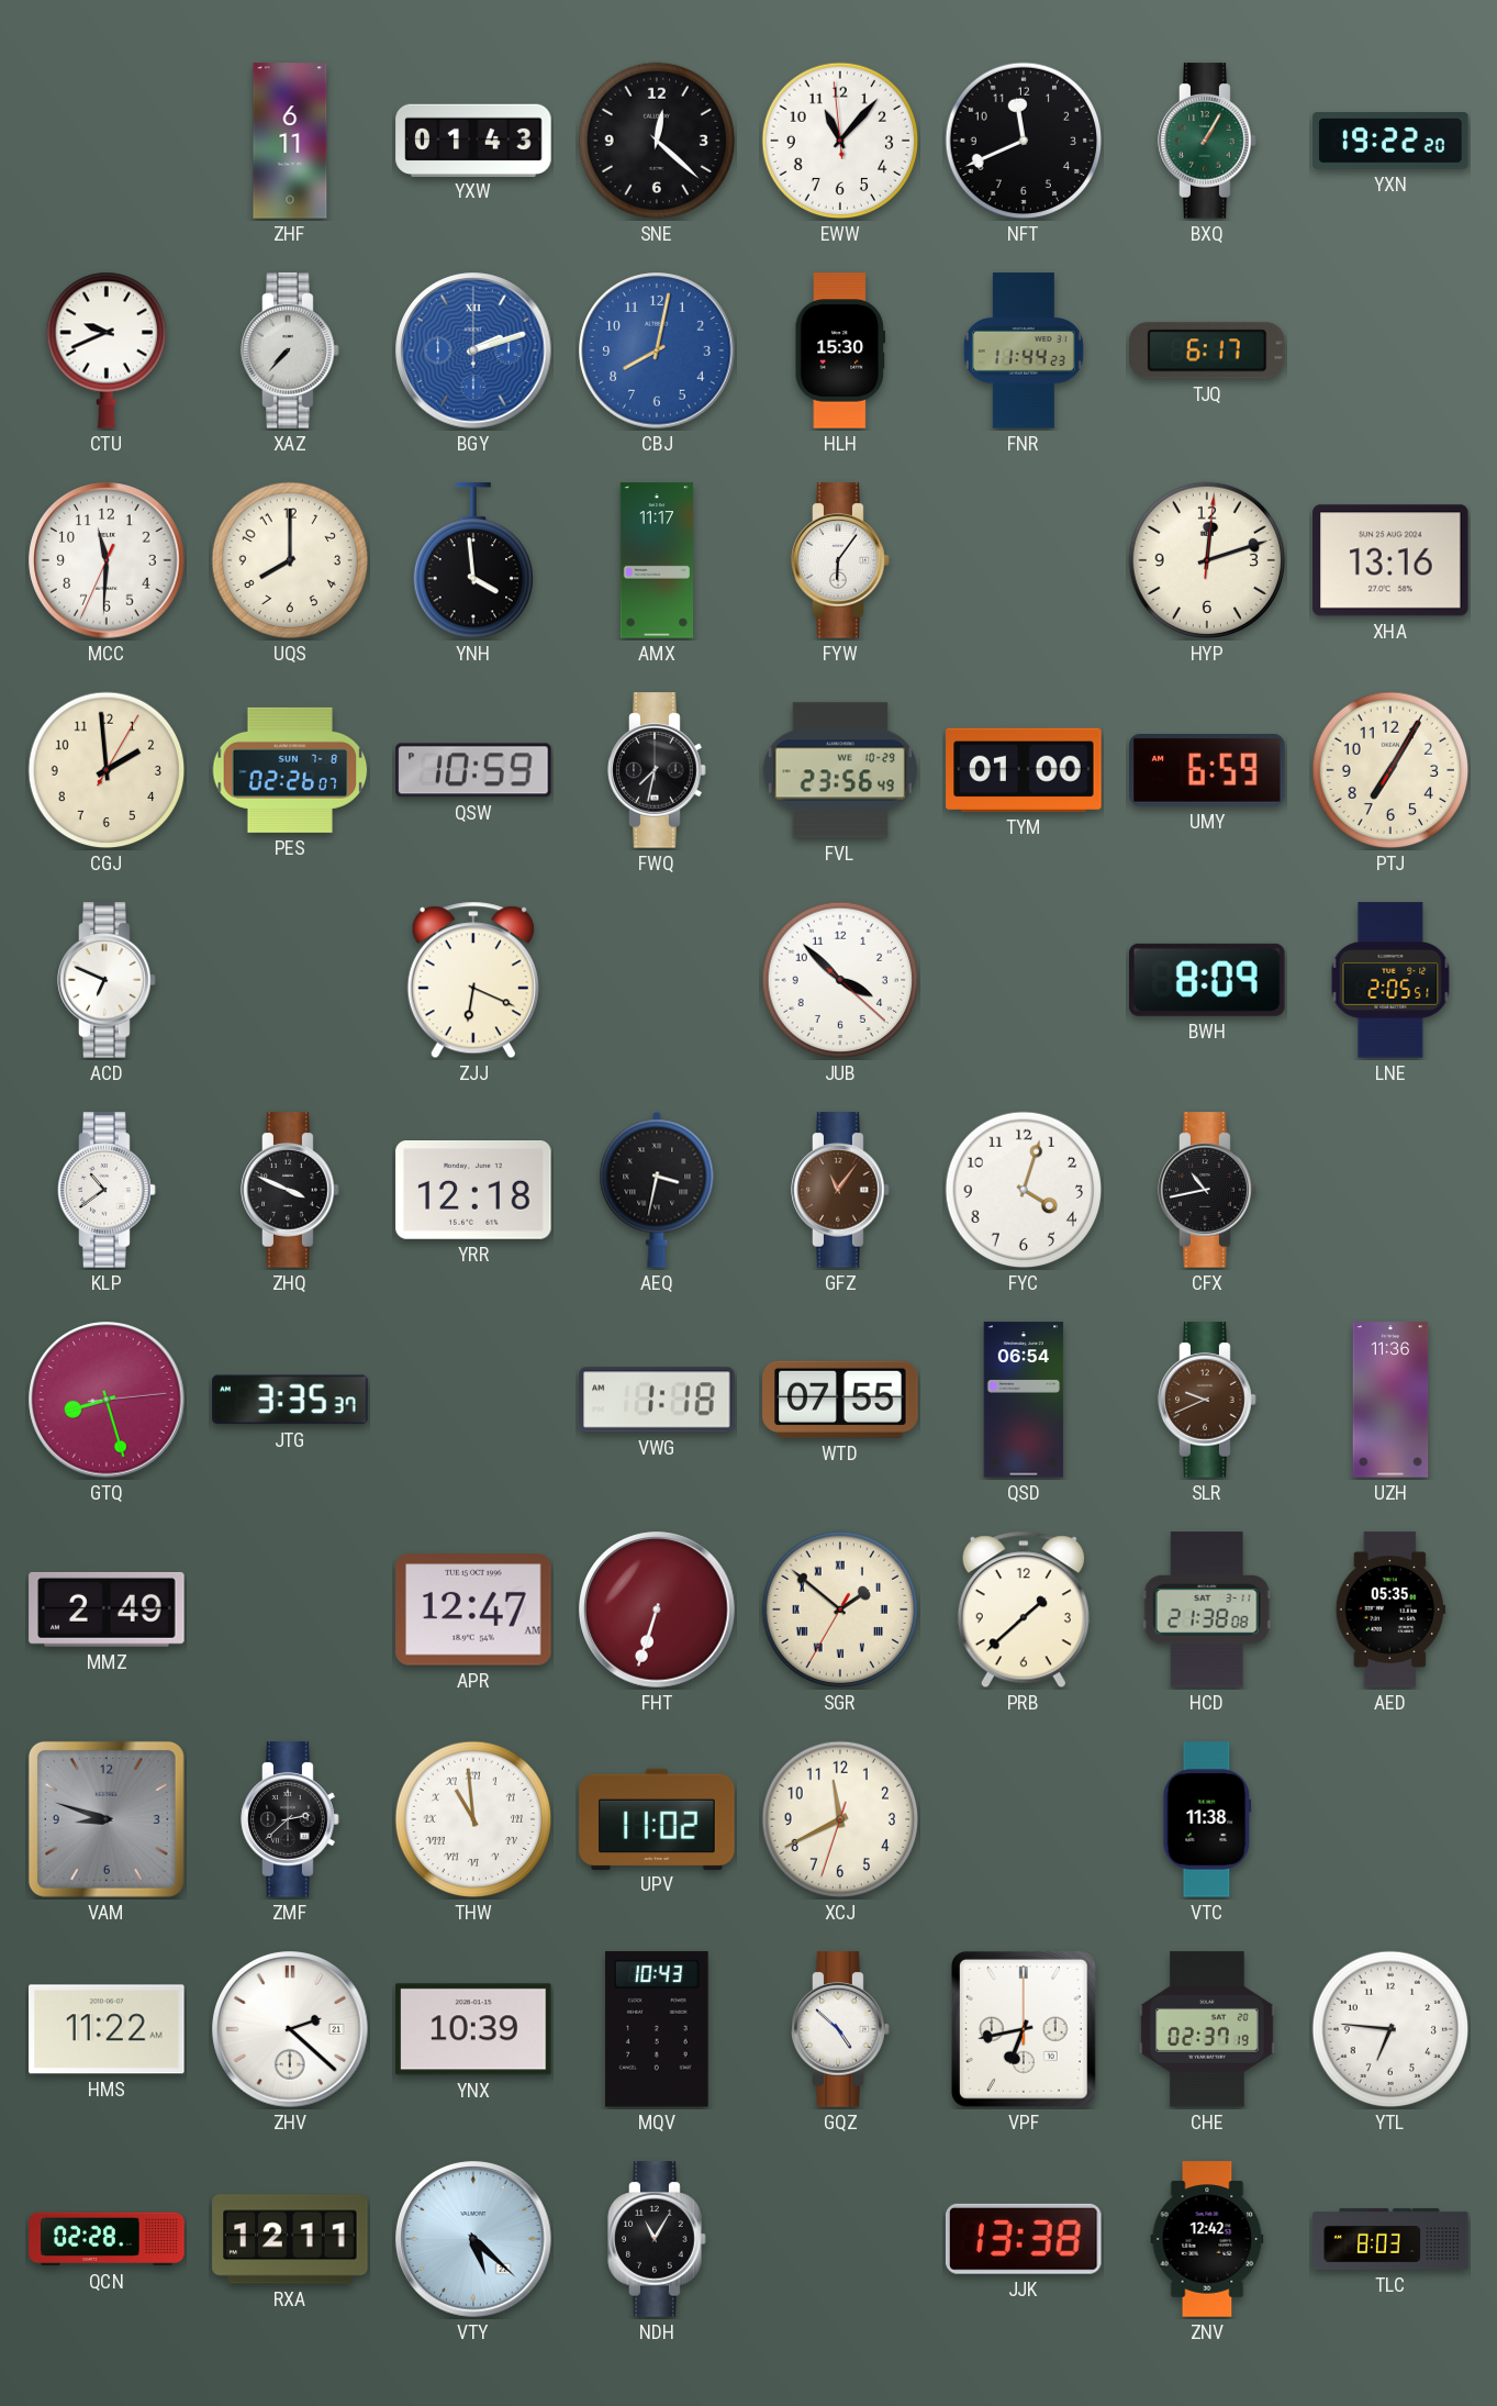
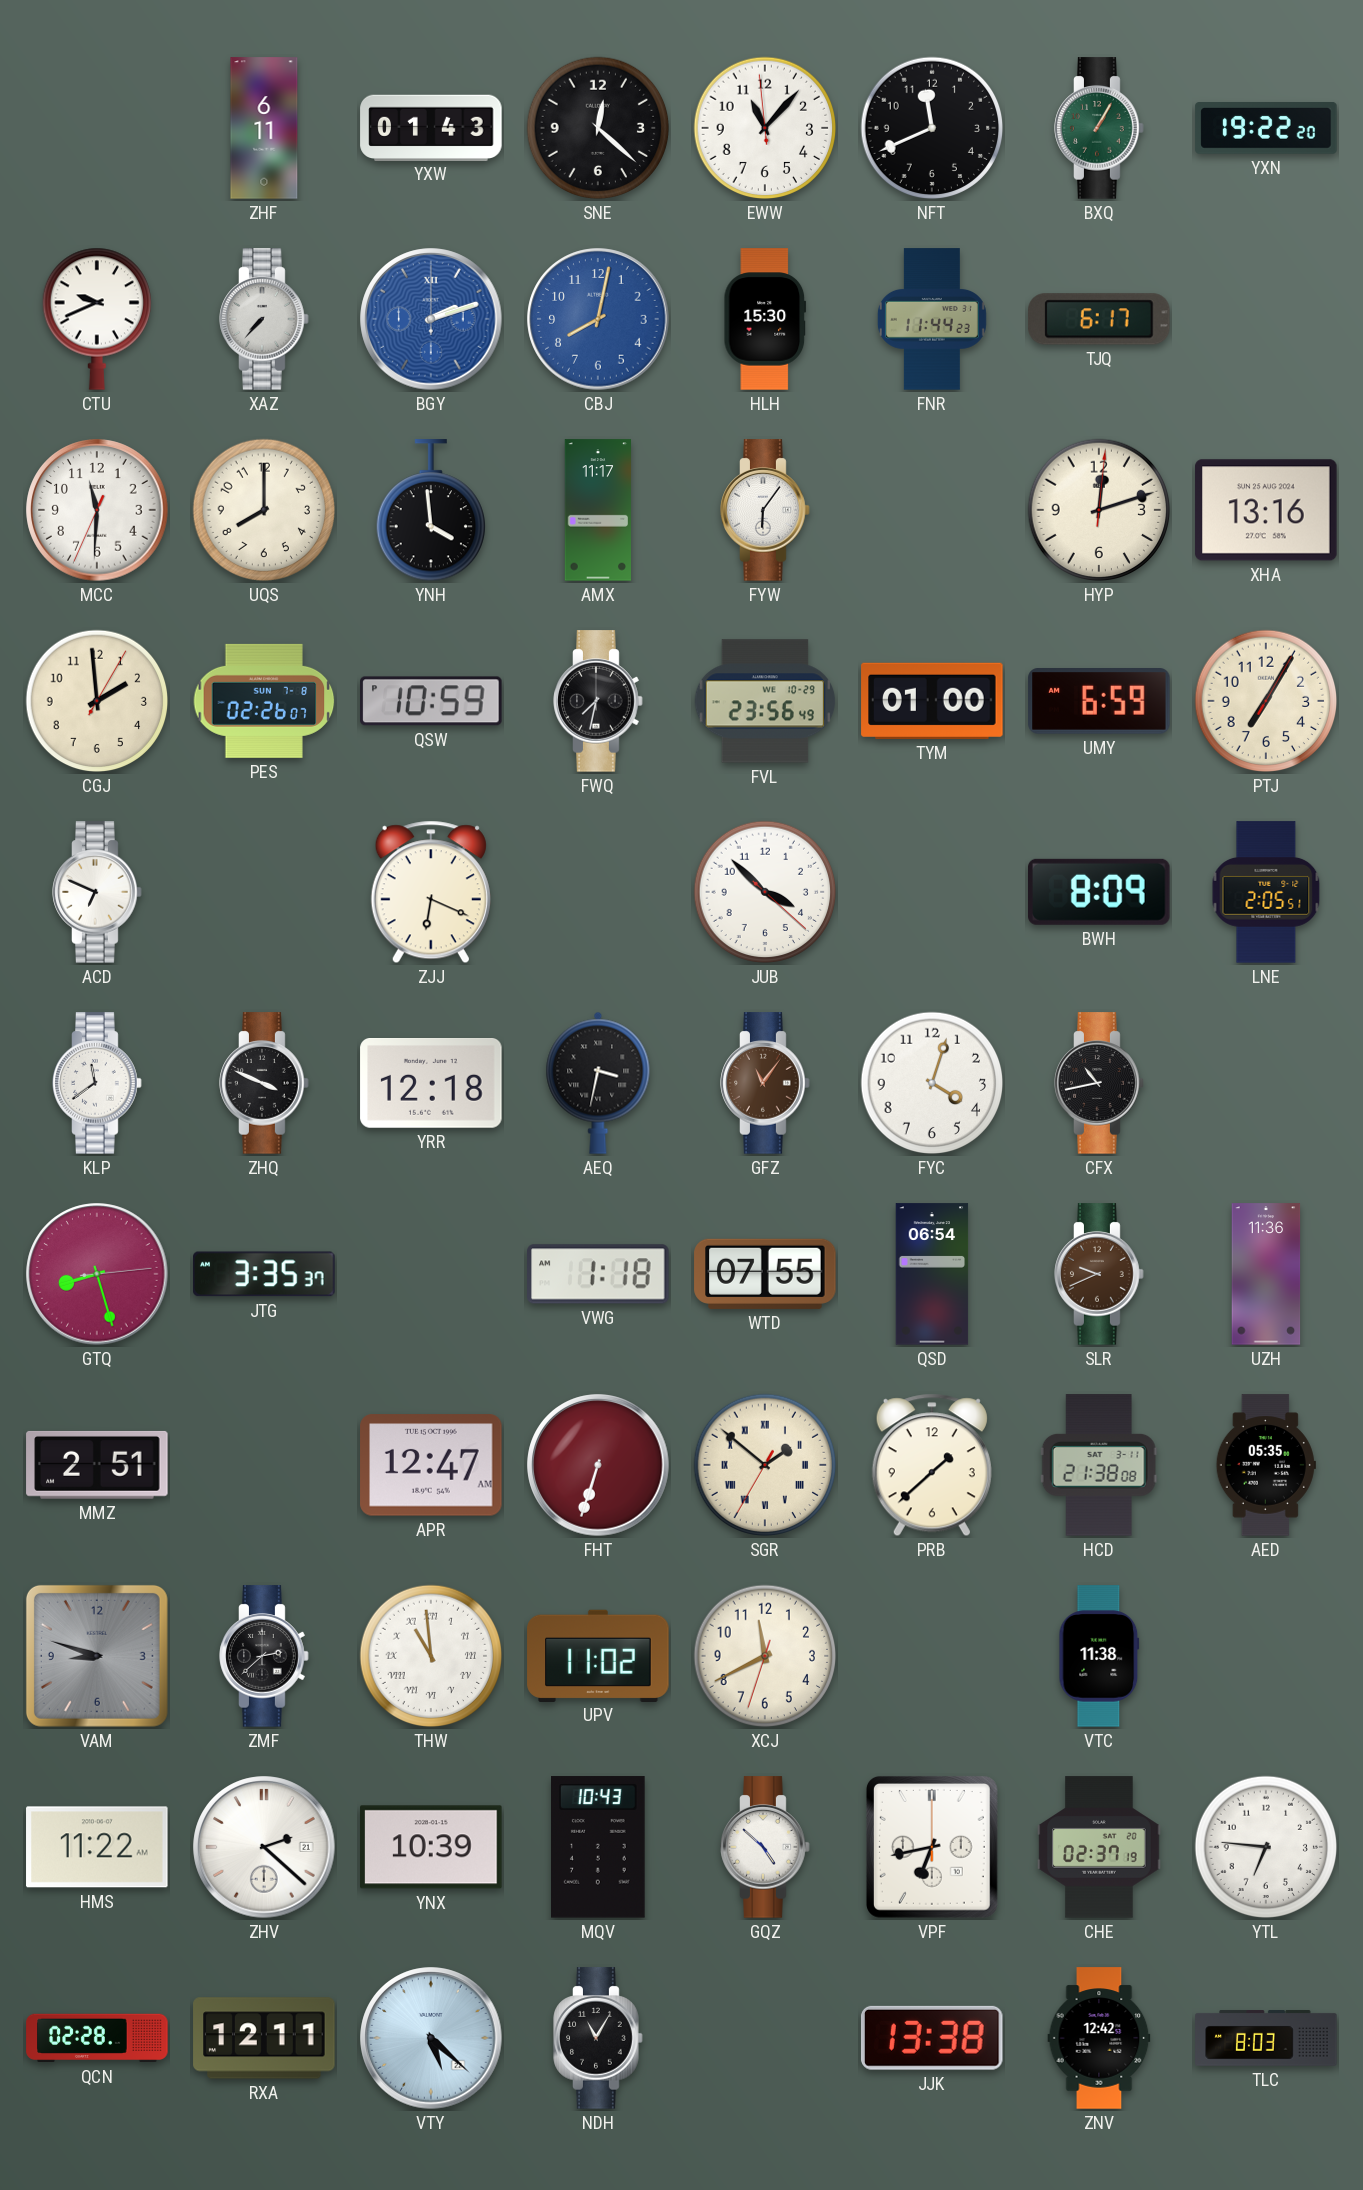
KLP: 10:39 -> 11:39 (97, 1083)
MMZ: 2:49 -> 2:51 (97, 1465)
